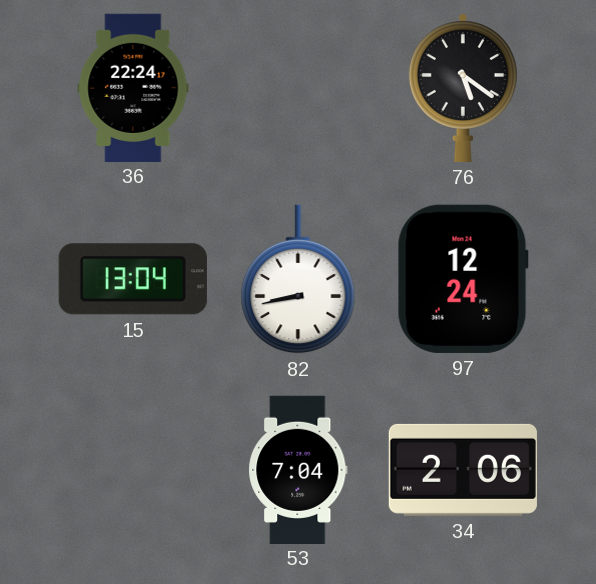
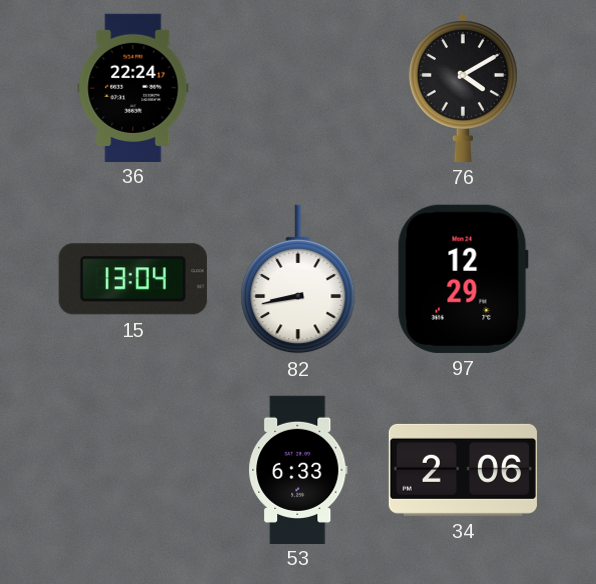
76: 5:21 -> 4:10 (463, 87)
97: 12:24 -> 12:29 (463, 279)
53: 7:04 -> 6:33 (298, 469)
